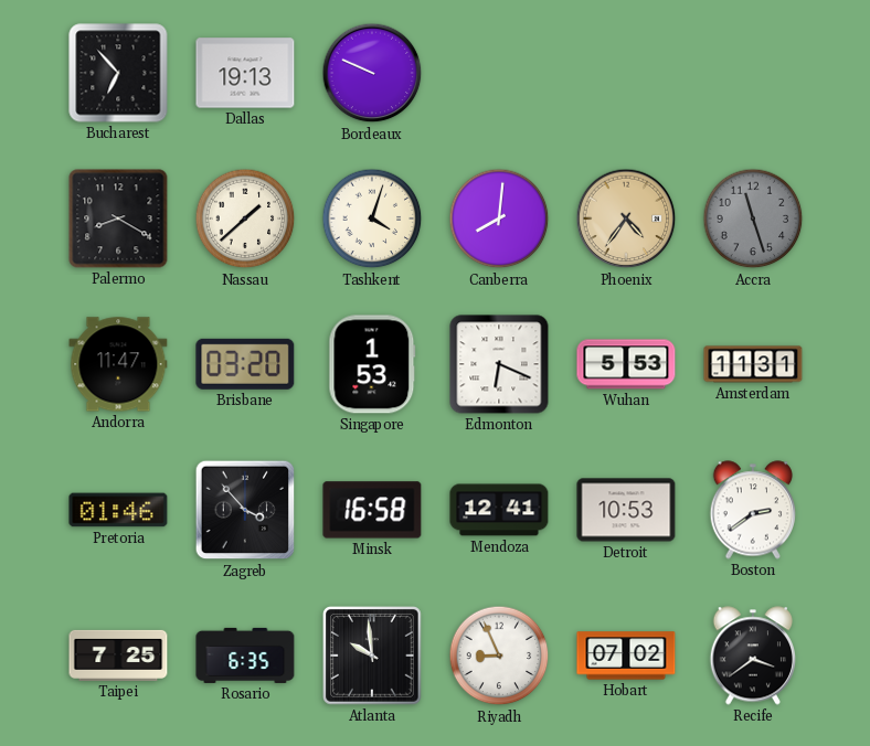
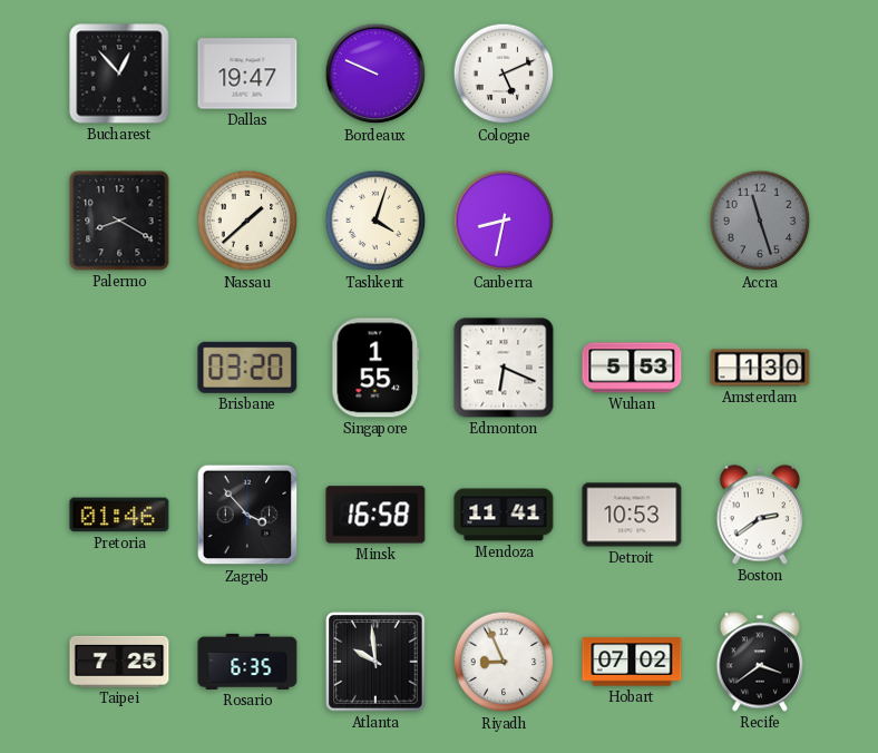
Bucharest: 6:53 -> 12:53 (119, 74)
Dallas: 19:13 -> 19:47 (247, 74)
Cologne: none -> 5:11 (504, 74)
Canberra: 8:01 -> 8:32 (504, 221)
Phoenix: 4:36 -> none (626, 219)
Andorra: 11:47 -> none (118, 364)
Singapore: 1:53 -> 1:55 (375, 368)
Amsterdam: 11:31 -> 1:30 (760, 368)
Mendoza: 12:41 -> 11:41 (504, 515)
